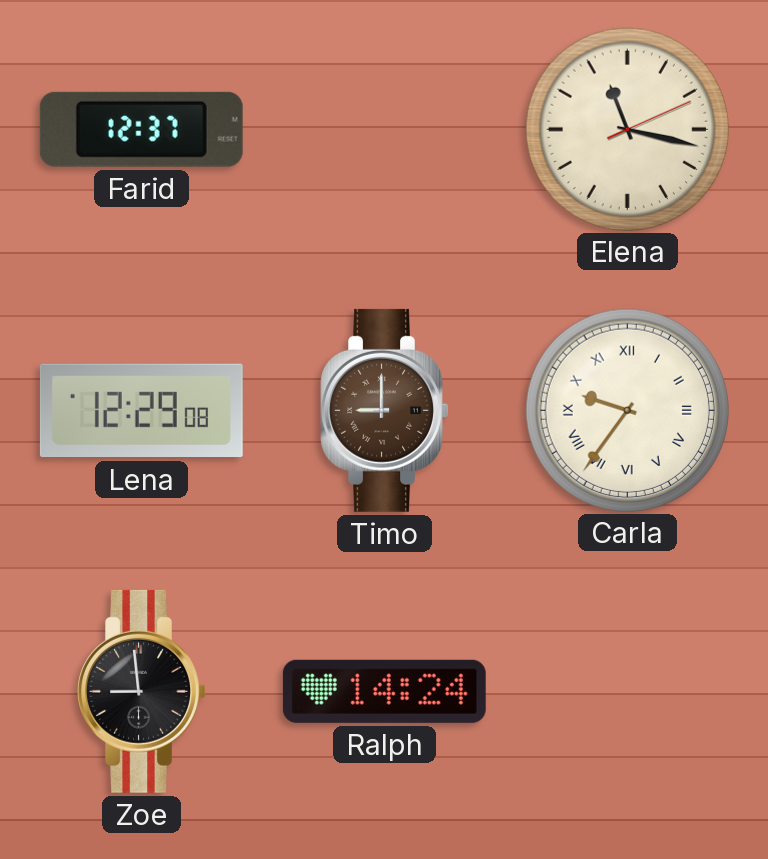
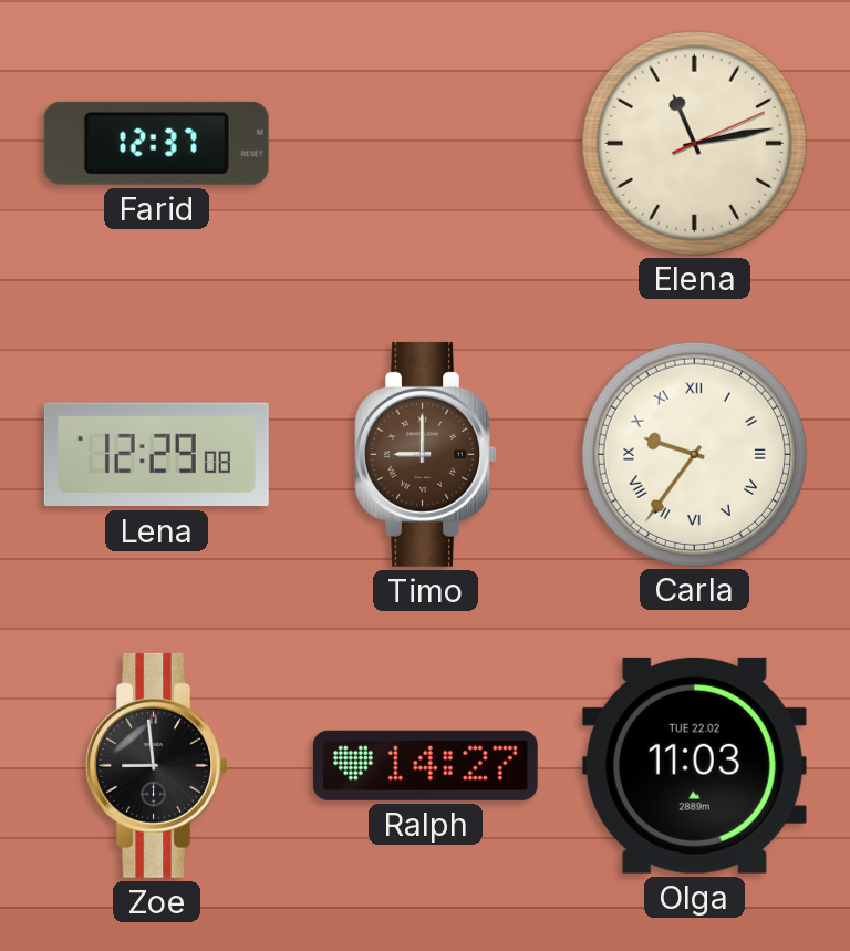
Elena: 11:17 -> 11:13 (694, 143)
Ralph: 14:24 -> 14:27 (425, 765)
Olga: none -> 11:03 (694, 765)
